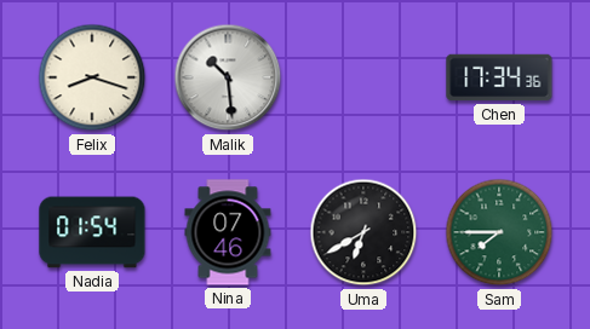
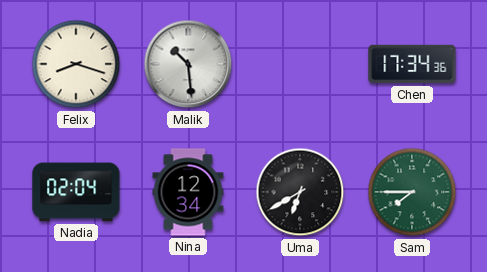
Nadia: 01:54 -> 02:04 (76, 192)
Nina: 07:46 -> 12:34 (188, 192)
